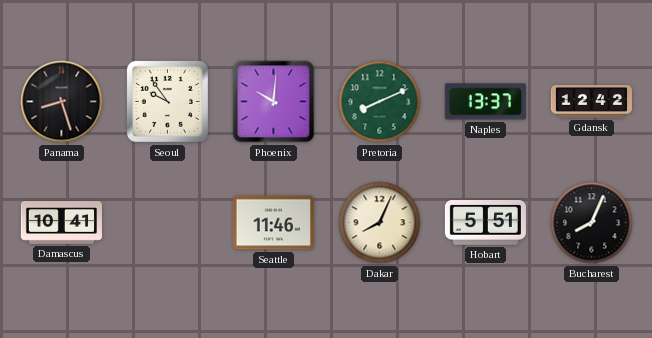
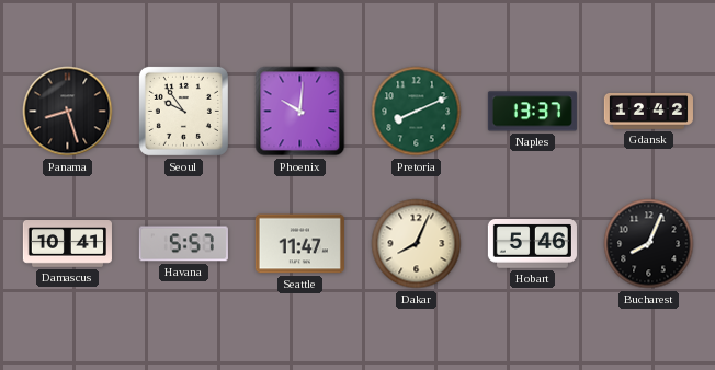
Havana: none -> 5:57 (183, 244)
Seattle: 11:46 -> 11:47 (299, 244)
Hobart: 5:51 -> 5:46 (532, 244)
